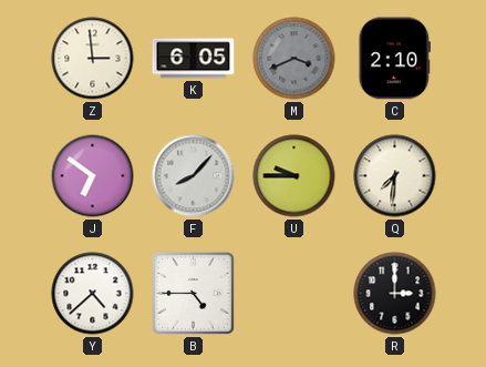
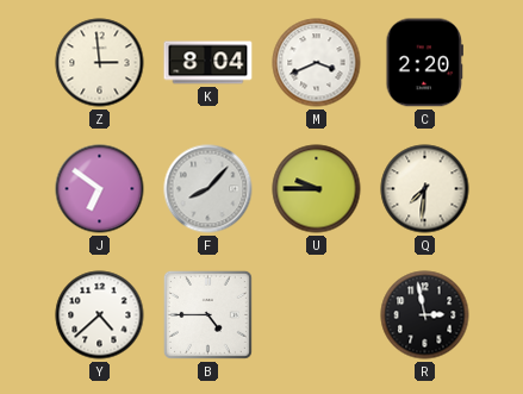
K: 6:05 -> 8:04 (208, 63)
M dial: grey -> white (317, 63)
C: 2:10 -> 2:20 (424, 63)
R: 3:00 -> 2:58 (425, 315)
